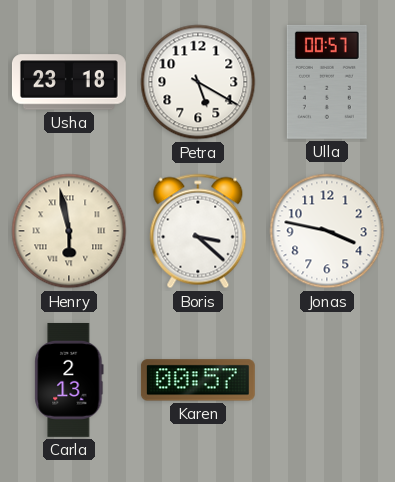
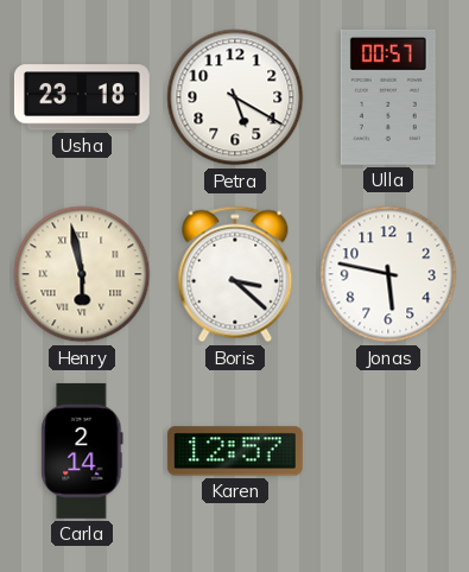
Jonas: 3:47 -> 5:47 (388, 274)
Carla: 2:13 -> 2:14 (82, 451)
Karen: 00:57 -> 12:57 (235, 451)
